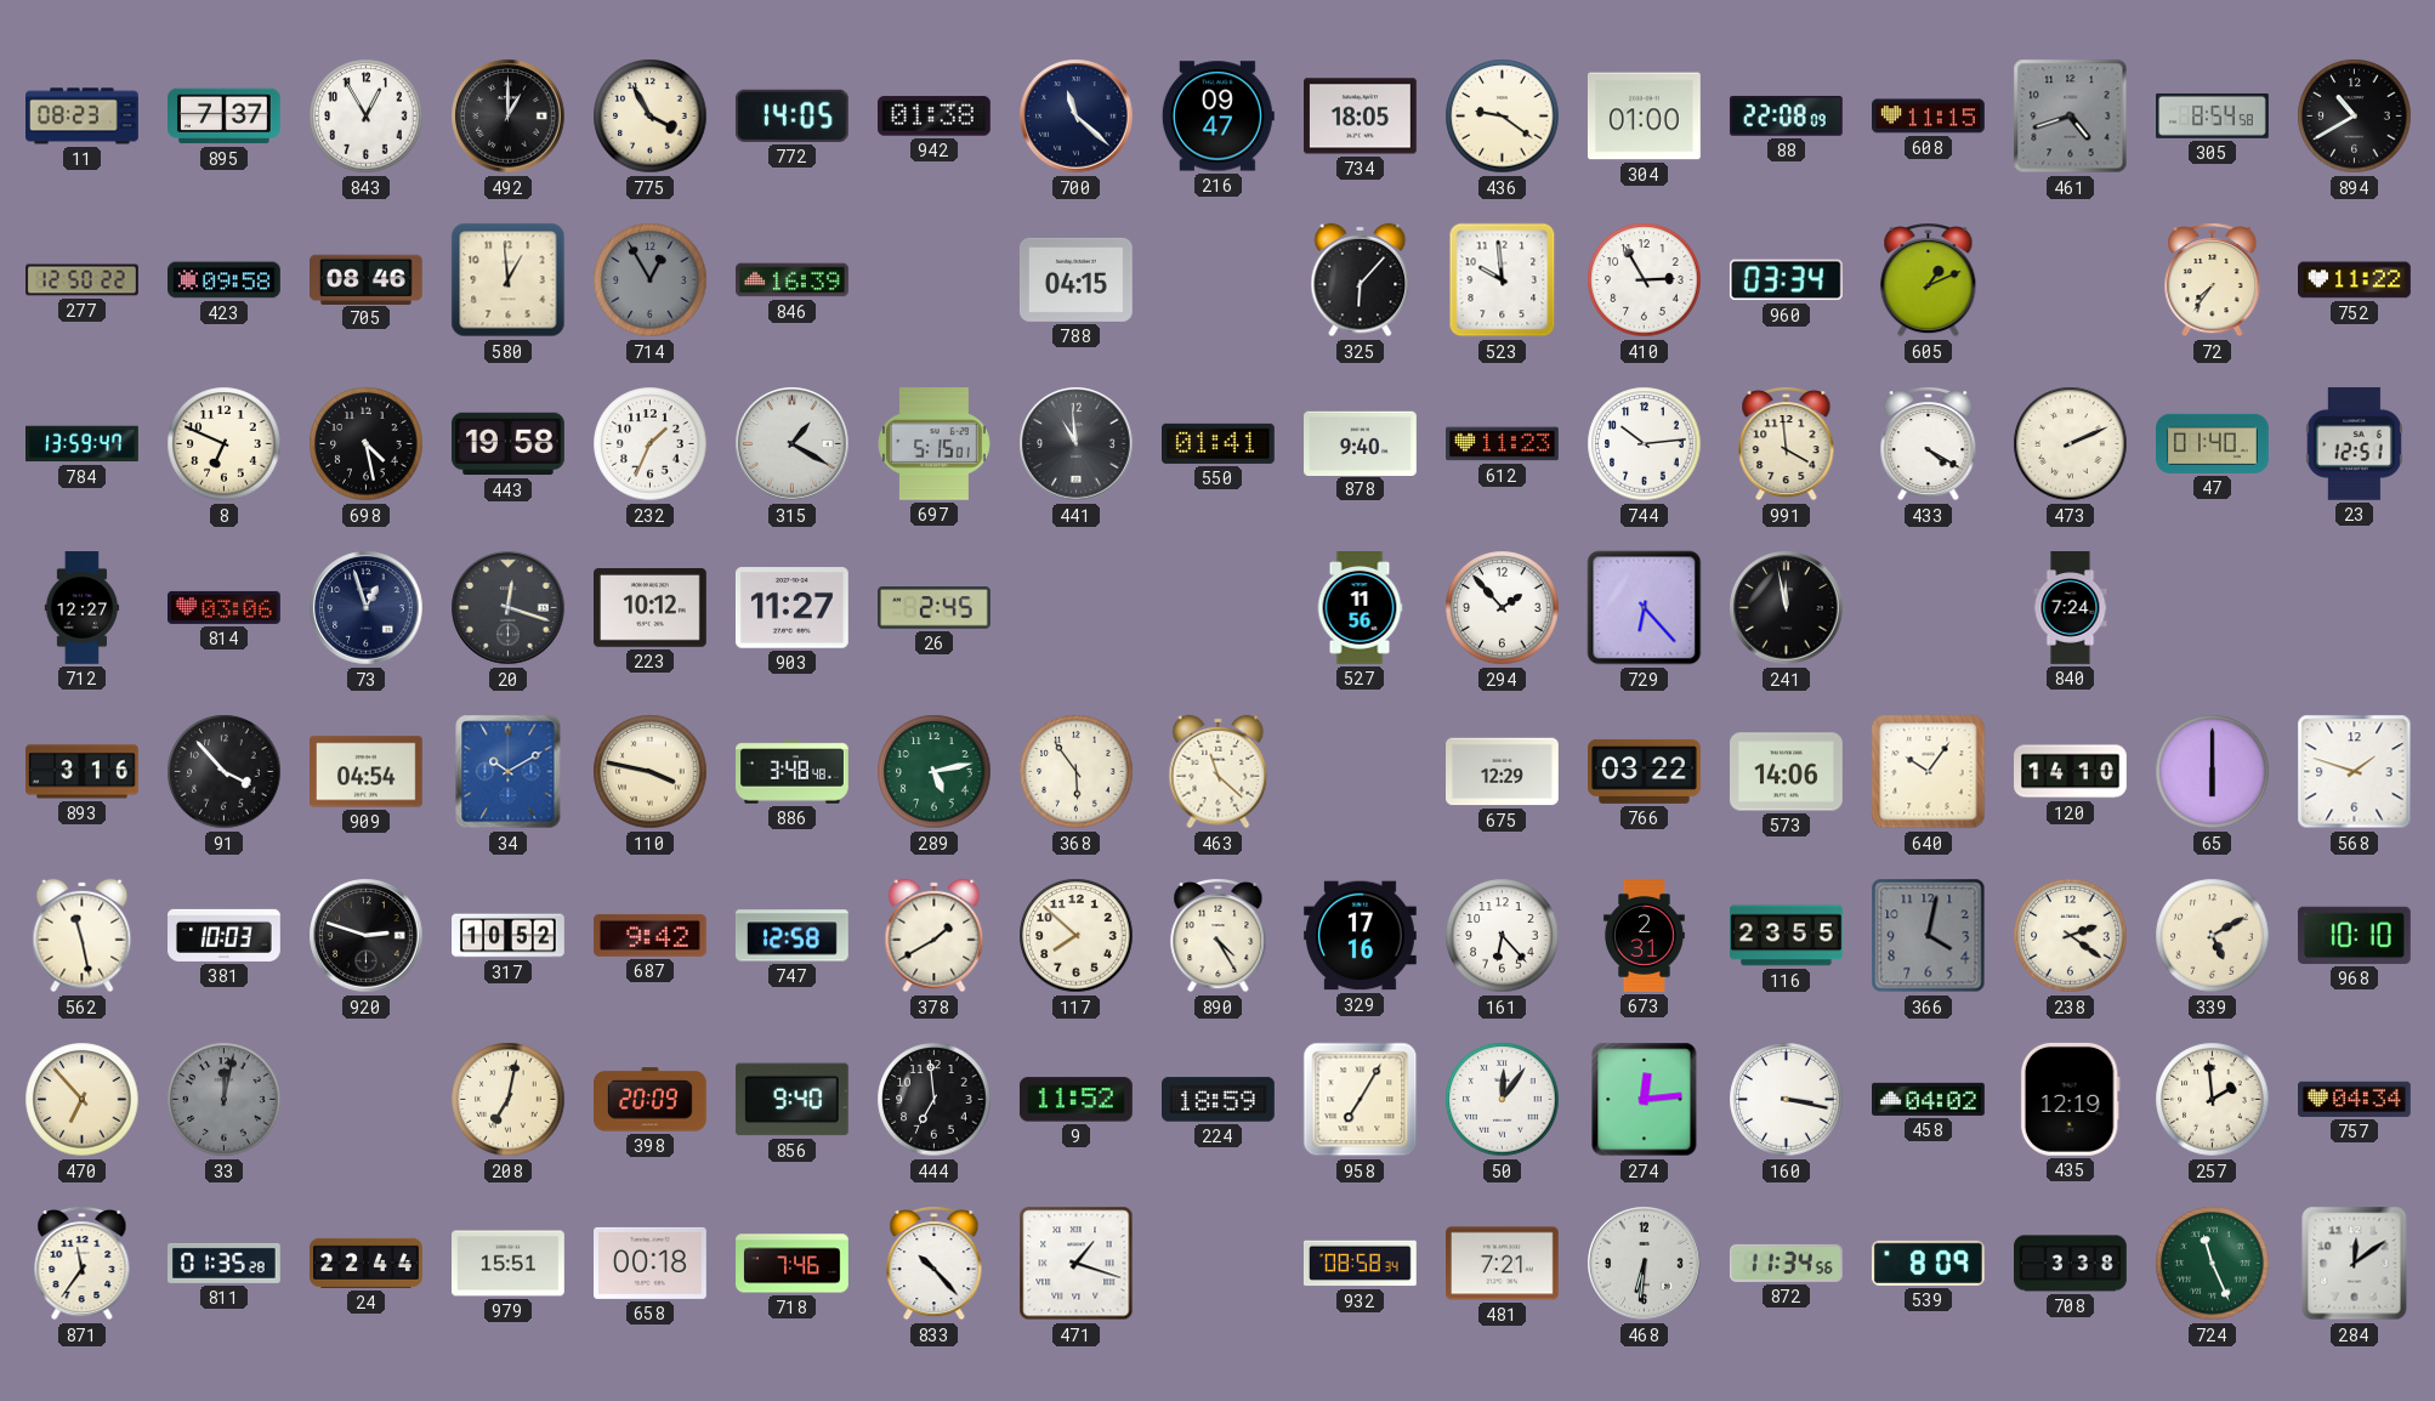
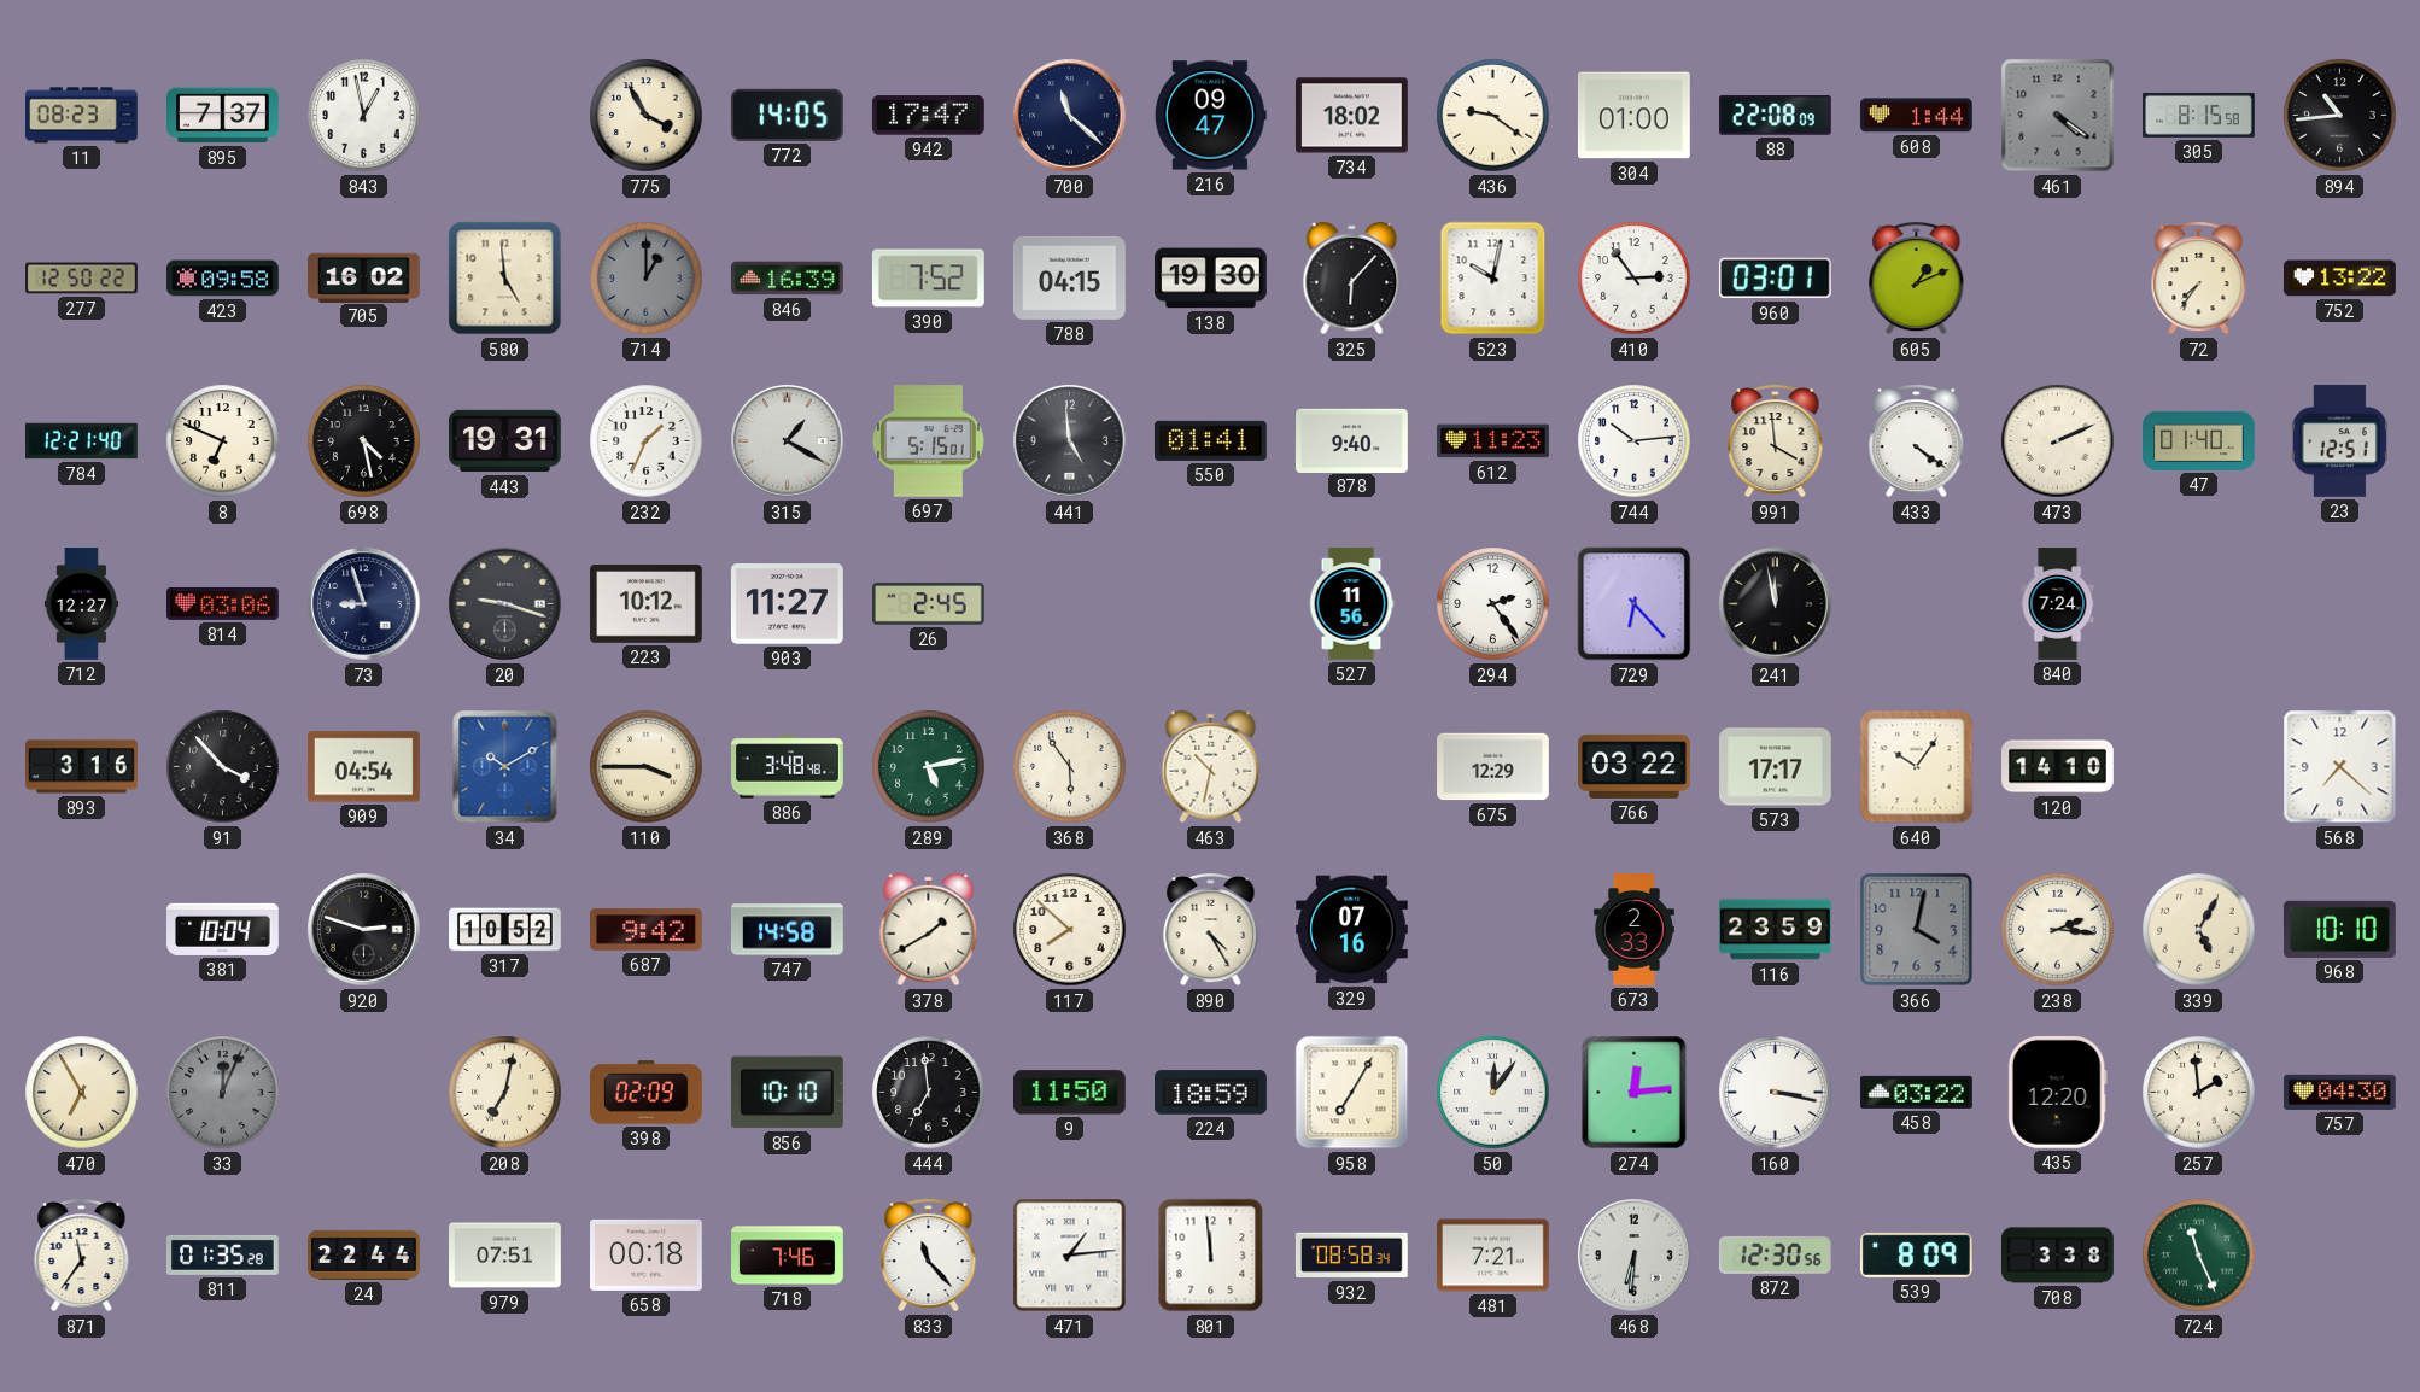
843: 12:55 -> 12:58 (364, 116)
492: 1:00 -> none (509, 117)
942: 01:38 -> 17:47 (928, 116)
734: 18:05 -> 18:02 (1352, 116)
608: 11:15 -> 1:44 (1917, 116)
461: 4:42 -> 4:21 (2058, 116)
305: 8:54 -> 8:15 (2199, 115)
894: 10:40 -> 10:44 (2340, 116)
705: 08:46 -> 16:02 (364, 277)
580: 12:59 -> 4:59 (505, 279)
714: 12:55 -> 1:00 (647, 279)
390: none -> 7:52 (928, 279)
138: none -> 19:30 (1211, 279)
523: 9:59 -> 10:02 (1493, 279)
410: 2:55 -> 2:54 (1635, 279)
960: 03:34 -> 03:01 (1775, 279)
752: 11:22 -> 13:22 (2340, 279)
784: 13:59 -> 12:21 (82, 441)
443: 19:58 -> 19:31 (505, 441)
441: 10:59 -> 4:59 (1070, 441)
433: 4:20 -> 4:21 (1917, 441)
73: 12:57 -> 8:57 (364, 604)
20: 12:18 -> 9:18 (505, 604)
294: 1:53 -> 2:24 (1493, 604)
110: 3:47 -> 3:45 (647, 767)
463: 11:22 -> 10:32 (1211, 767)
573: 14:06 -> 17:17 (1776, 767)
65: 6:00 -> none (2213, 772)
568: 1:48 -> 7:22 (2340, 767)
562: 11:28 -> none (83, 936)
381: 10:03 -> 10:04 (223, 929)
747: 12:58 -> 14:58 (787, 930)
329: 17:16 -> 07:16 (1352, 930)
161: 6:23 -> none (1503, 936)
673: 2:31 -> 2:33 (1633, 930)
116: 23:55 -> 23:59 (1776, 930)
238: 2:21 -> 2:16 (2058, 930)
339: 5:10 -> 5:05 (2199, 930)
470: 6:53 -> 6:55 (82, 1093)
33: 12:02 -> 12:04 (223, 1093)
398: 20:09 -> 02:09 (647, 1093)
856: 9:40 -> 10:10 (787, 1093)
9: 11:52 -> 11:50 (1069, 1093)
458: 04:02 -> 03:22 (1917, 1092)
435: 12:19 -> 12:20 (2057, 1092)
757: 04:34 -> 04:30 (2340, 1092)
979: 15:51 -> 07:51 (505, 1256)
833: 10:23 -> 11:23 (929, 1256)
471: 1:18 -> 1:14 (1070, 1256)
801: none -> 11:59 (1211, 1256)
872: 11:34 -> 12:30 (1775, 1254)
284: 12:09 -> none (2355, 1264)
